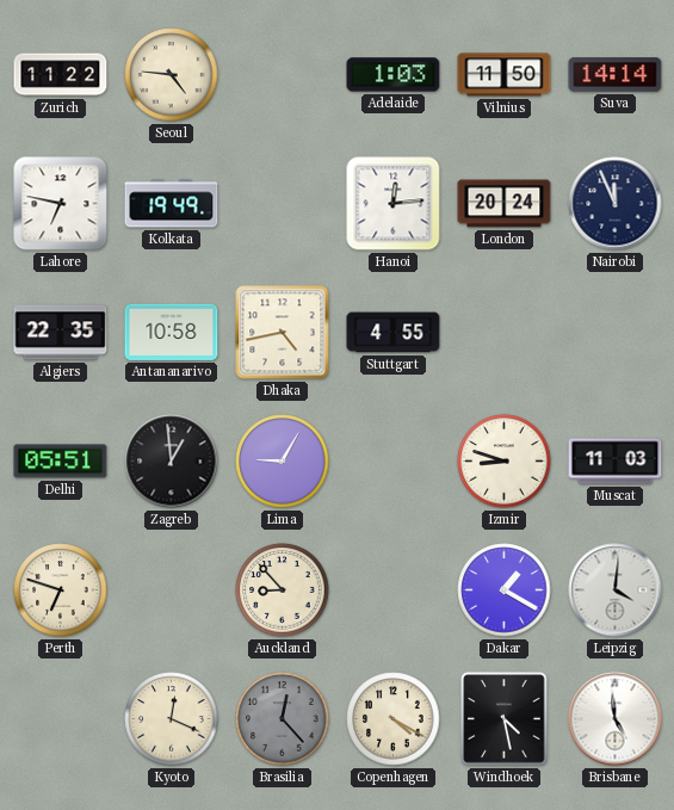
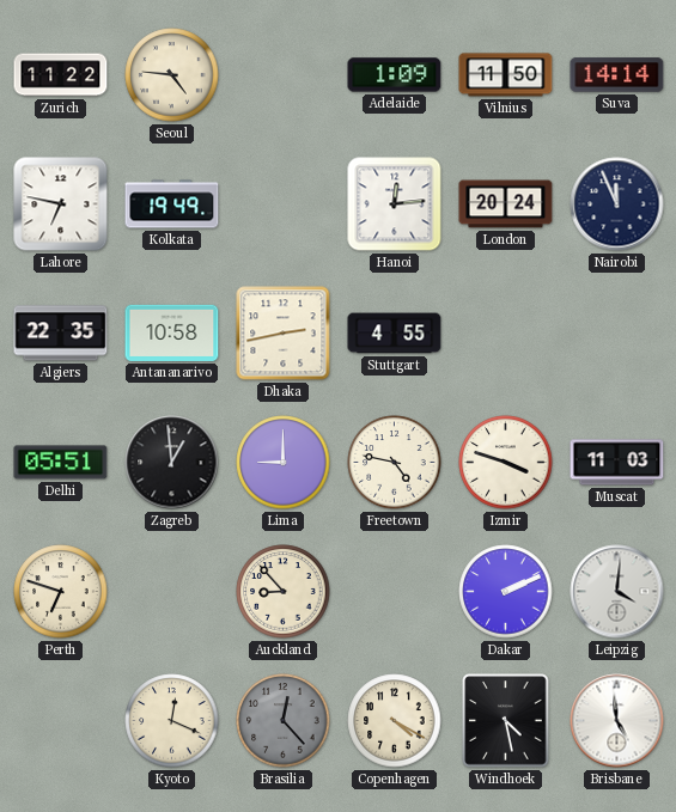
Adelaide: 1:03 -> 1:09 (395, 75)
Dhaka: 4:43 -> 2:43 (284, 334)
Lima: 9:05 -> 9:00 (284, 463)
Freetown: none -> 4:47 (395, 463)
Izmir: 8:48 -> 3:48 (506, 463)
Dakar: 1:20 -> 2:11 (506, 592)
